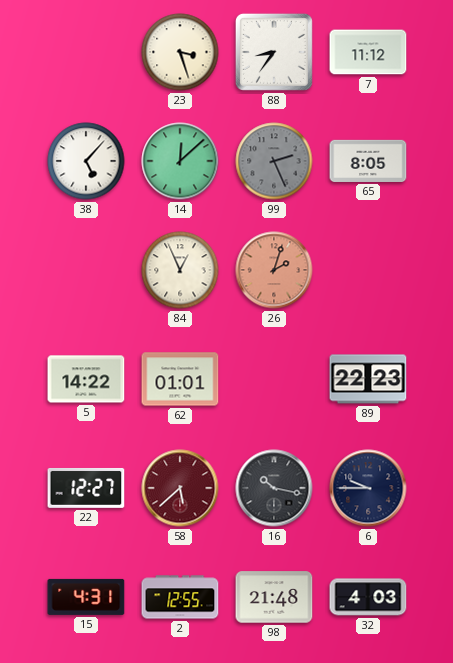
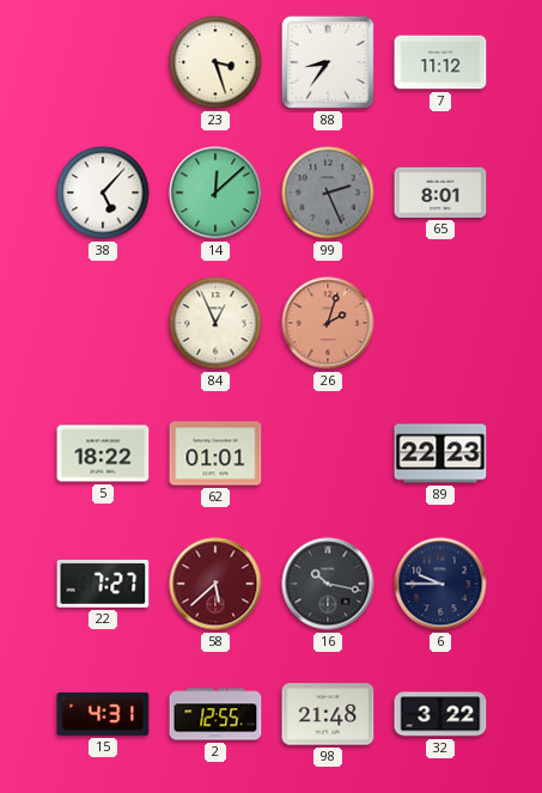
65: 8:05 -> 8:01 (440, 193)
5: 14:22 -> 18:22 (103, 453)
22: 12:27 -> 7:27 (103, 584)
32: 4:03 -> 3:22 (440, 714)
